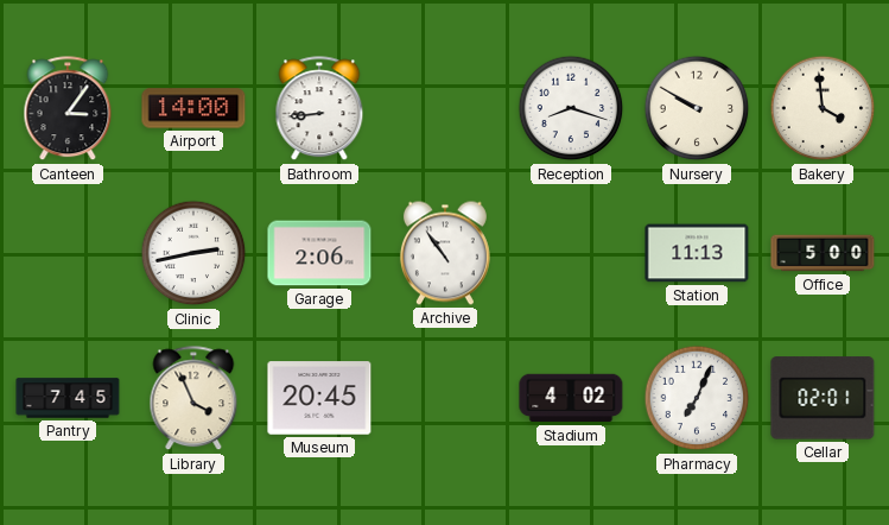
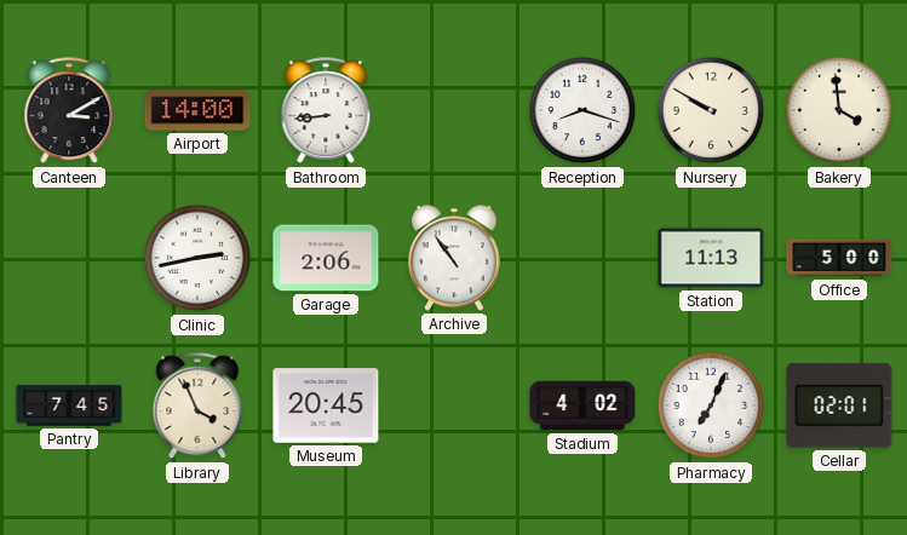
Canteen: 3:06 -> 3:10 (69, 111)
